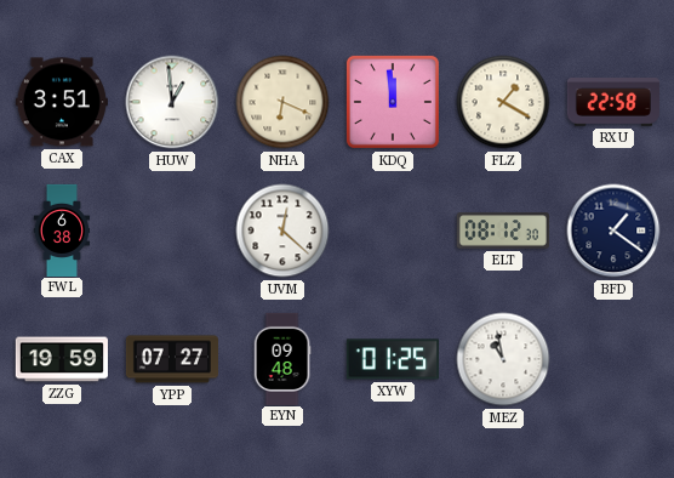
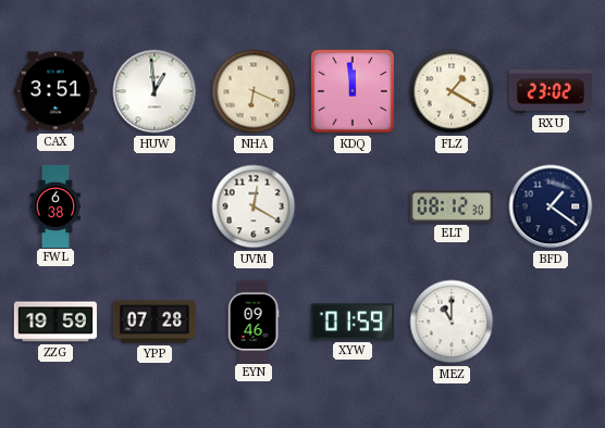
RXU: 22:58 -> 23:02 (551, 92)
UVM: 12:22 -> 12:20 (254, 206)
YPP: 07:27 -> 07:28 (155, 322)
EYN: 09:48 -> 09:46 (254, 320)
XYW: 01:25 -> 01:59 (353, 322)
MEZ: 10:58 -> 11:00 (452, 322)
